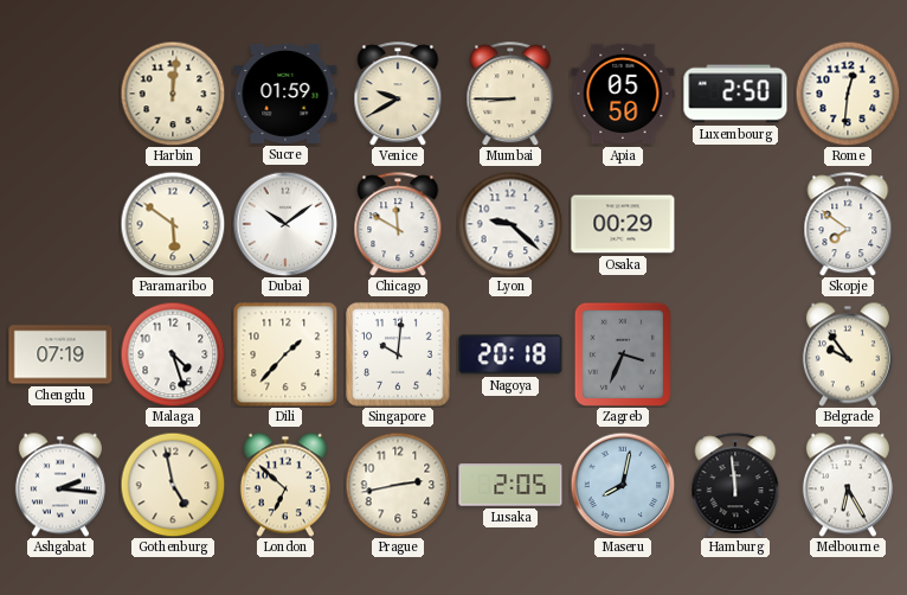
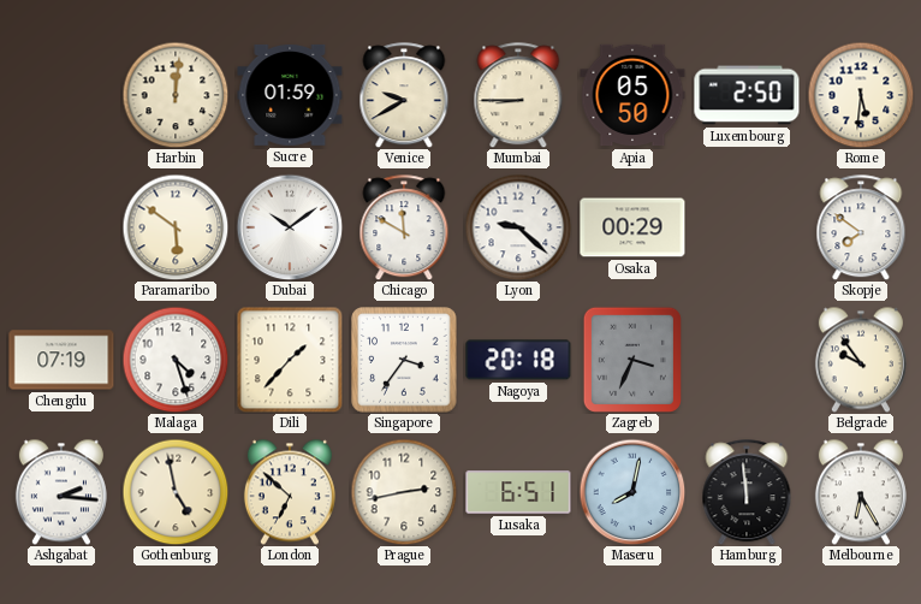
Rome: 12:31 -> 5:31 (861, 95)
Singapore: 10:01 -> 3:36 (404, 360)
Lusaka: 2:05 -> 6:51 (518, 492)
